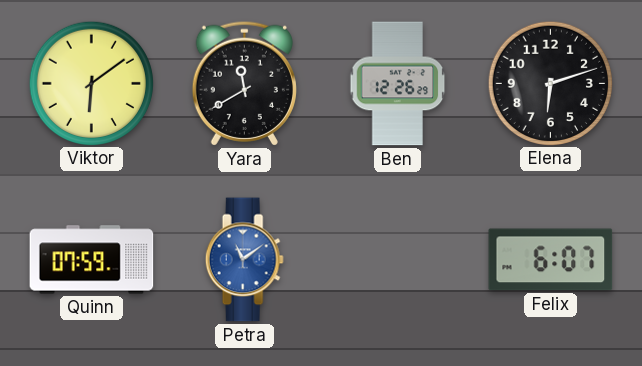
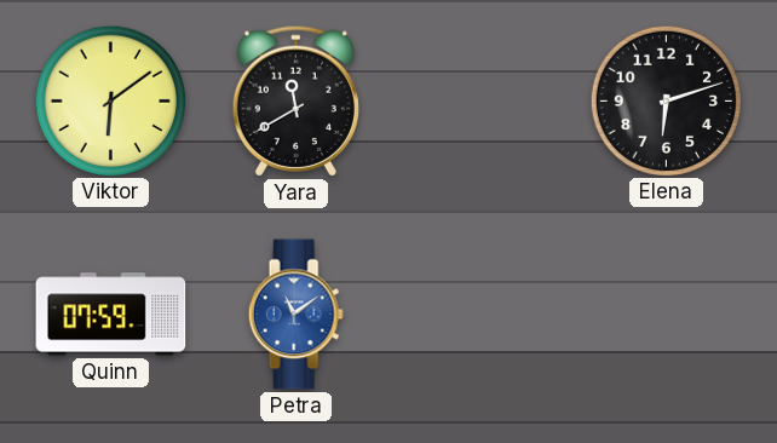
Ben: 12:26 -> none (398, 84)
Felix: 6:07 -> none (551, 260)
